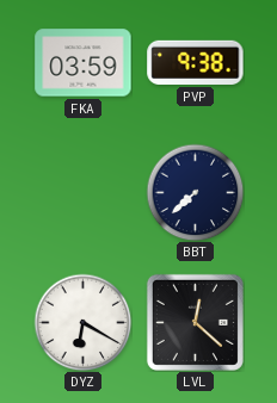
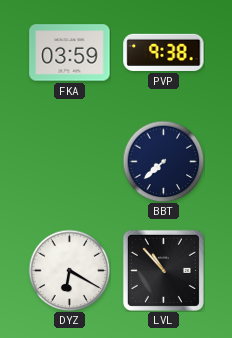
LVL: 12:22 -> 10:53 (163, 270)
